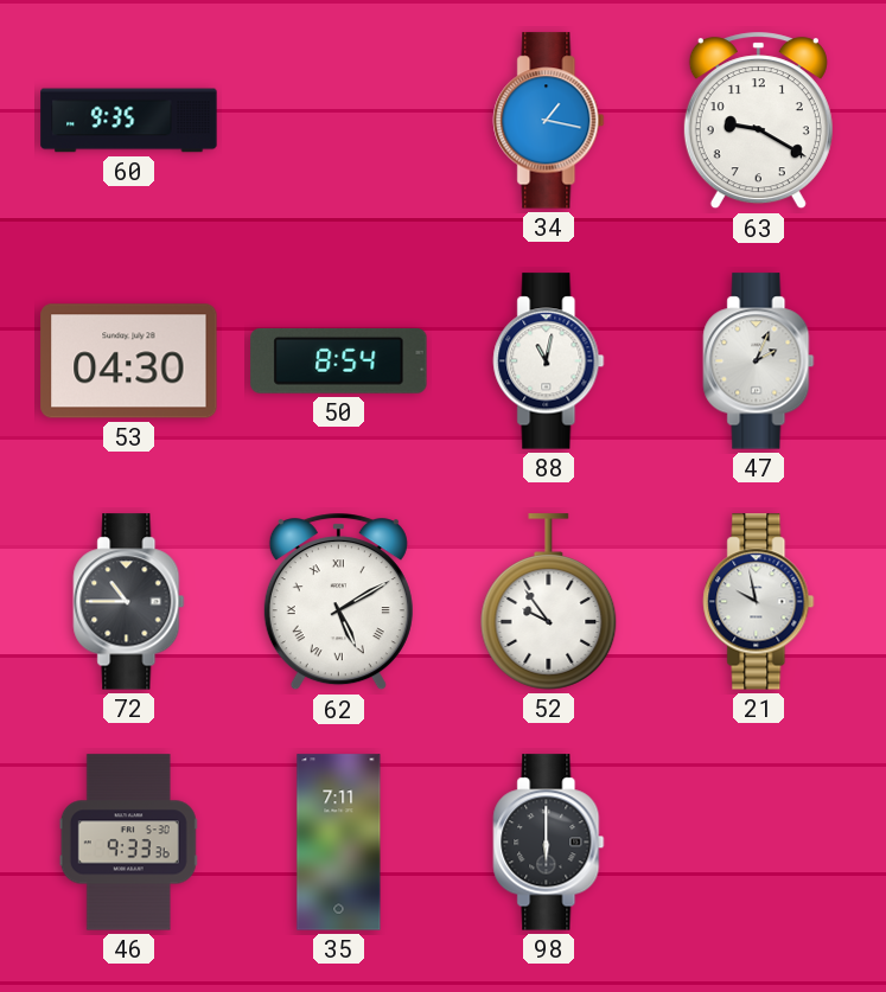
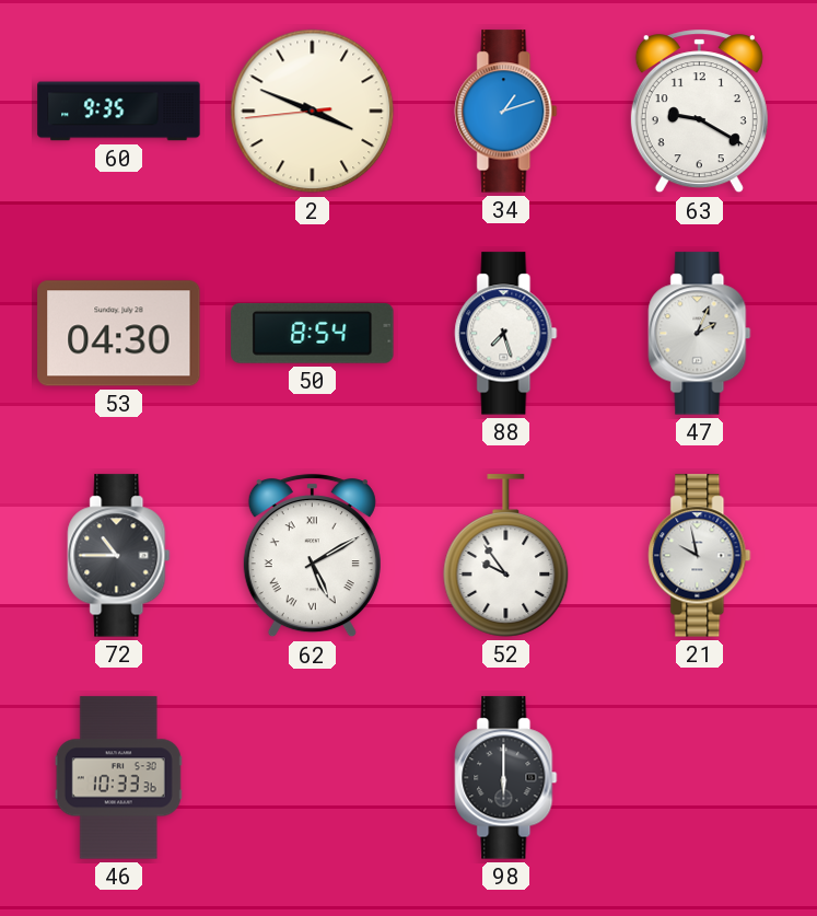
2: none -> 3:48 (313, 112)
34: 1:17 -> 1:12 (506, 112)
88: 11:02 -> 7:27 (506, 334)
46: 9:33 -> 10:33 (118, 778)
35: 7:11 -> none (339, 843)
